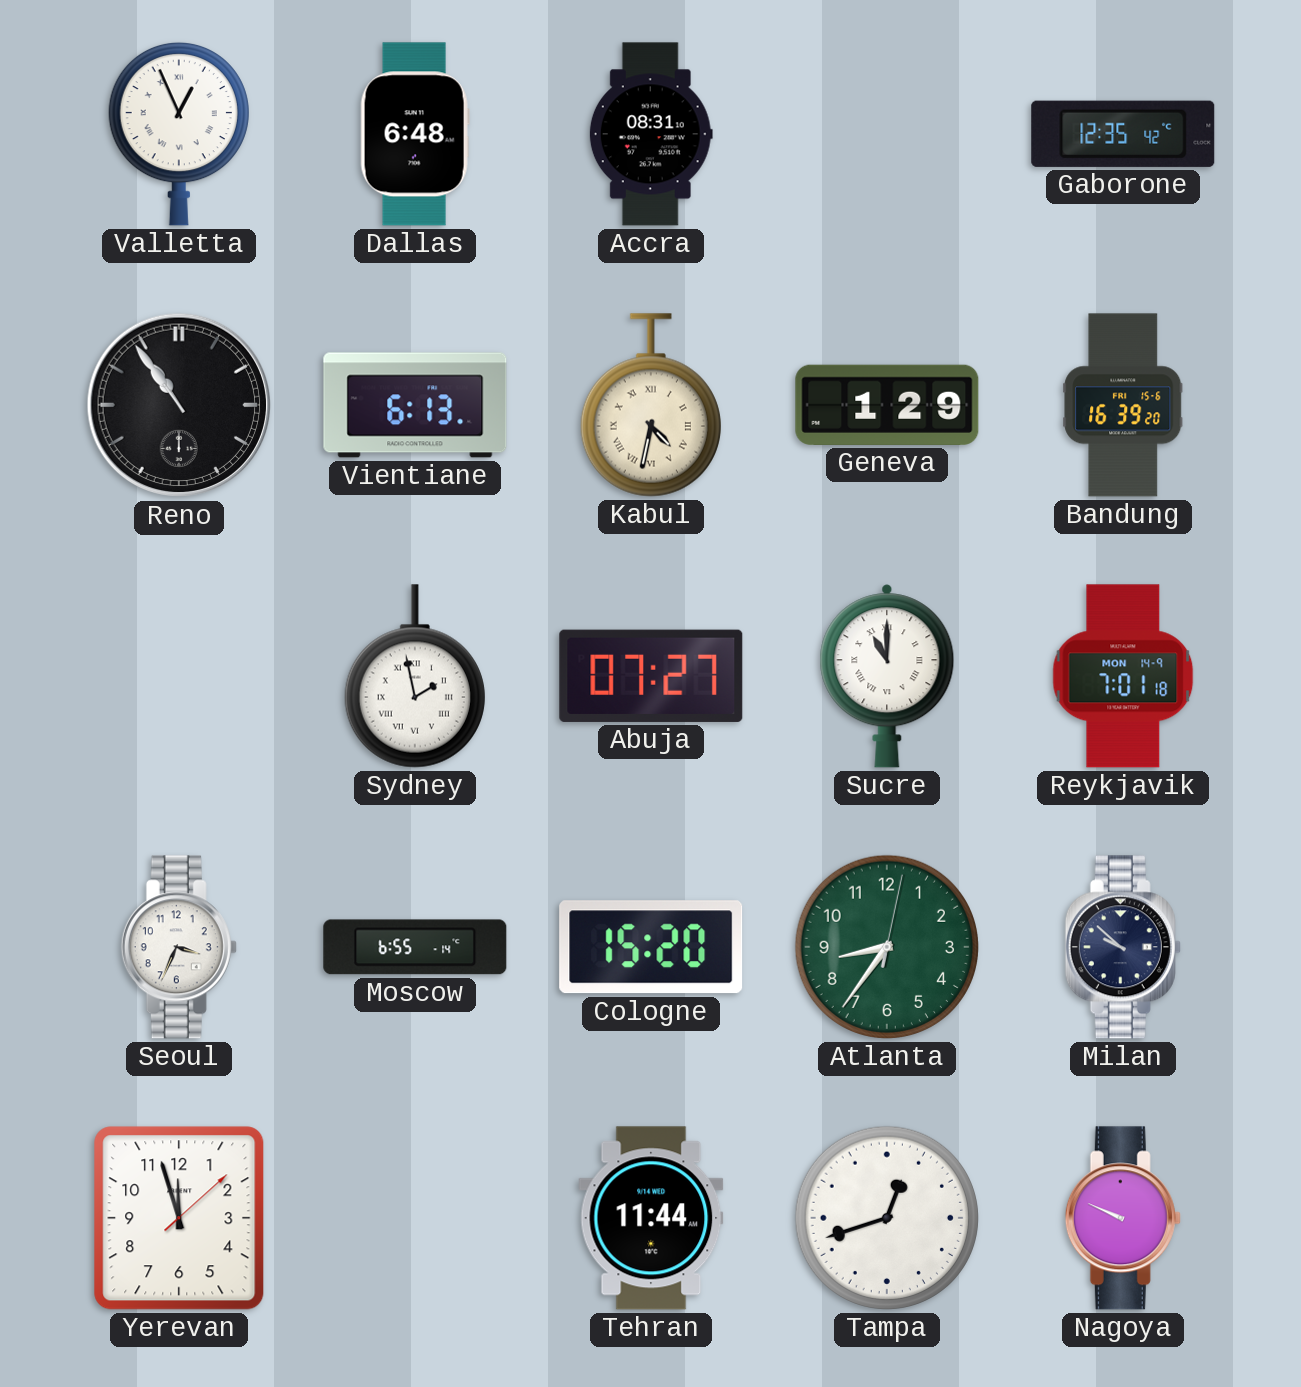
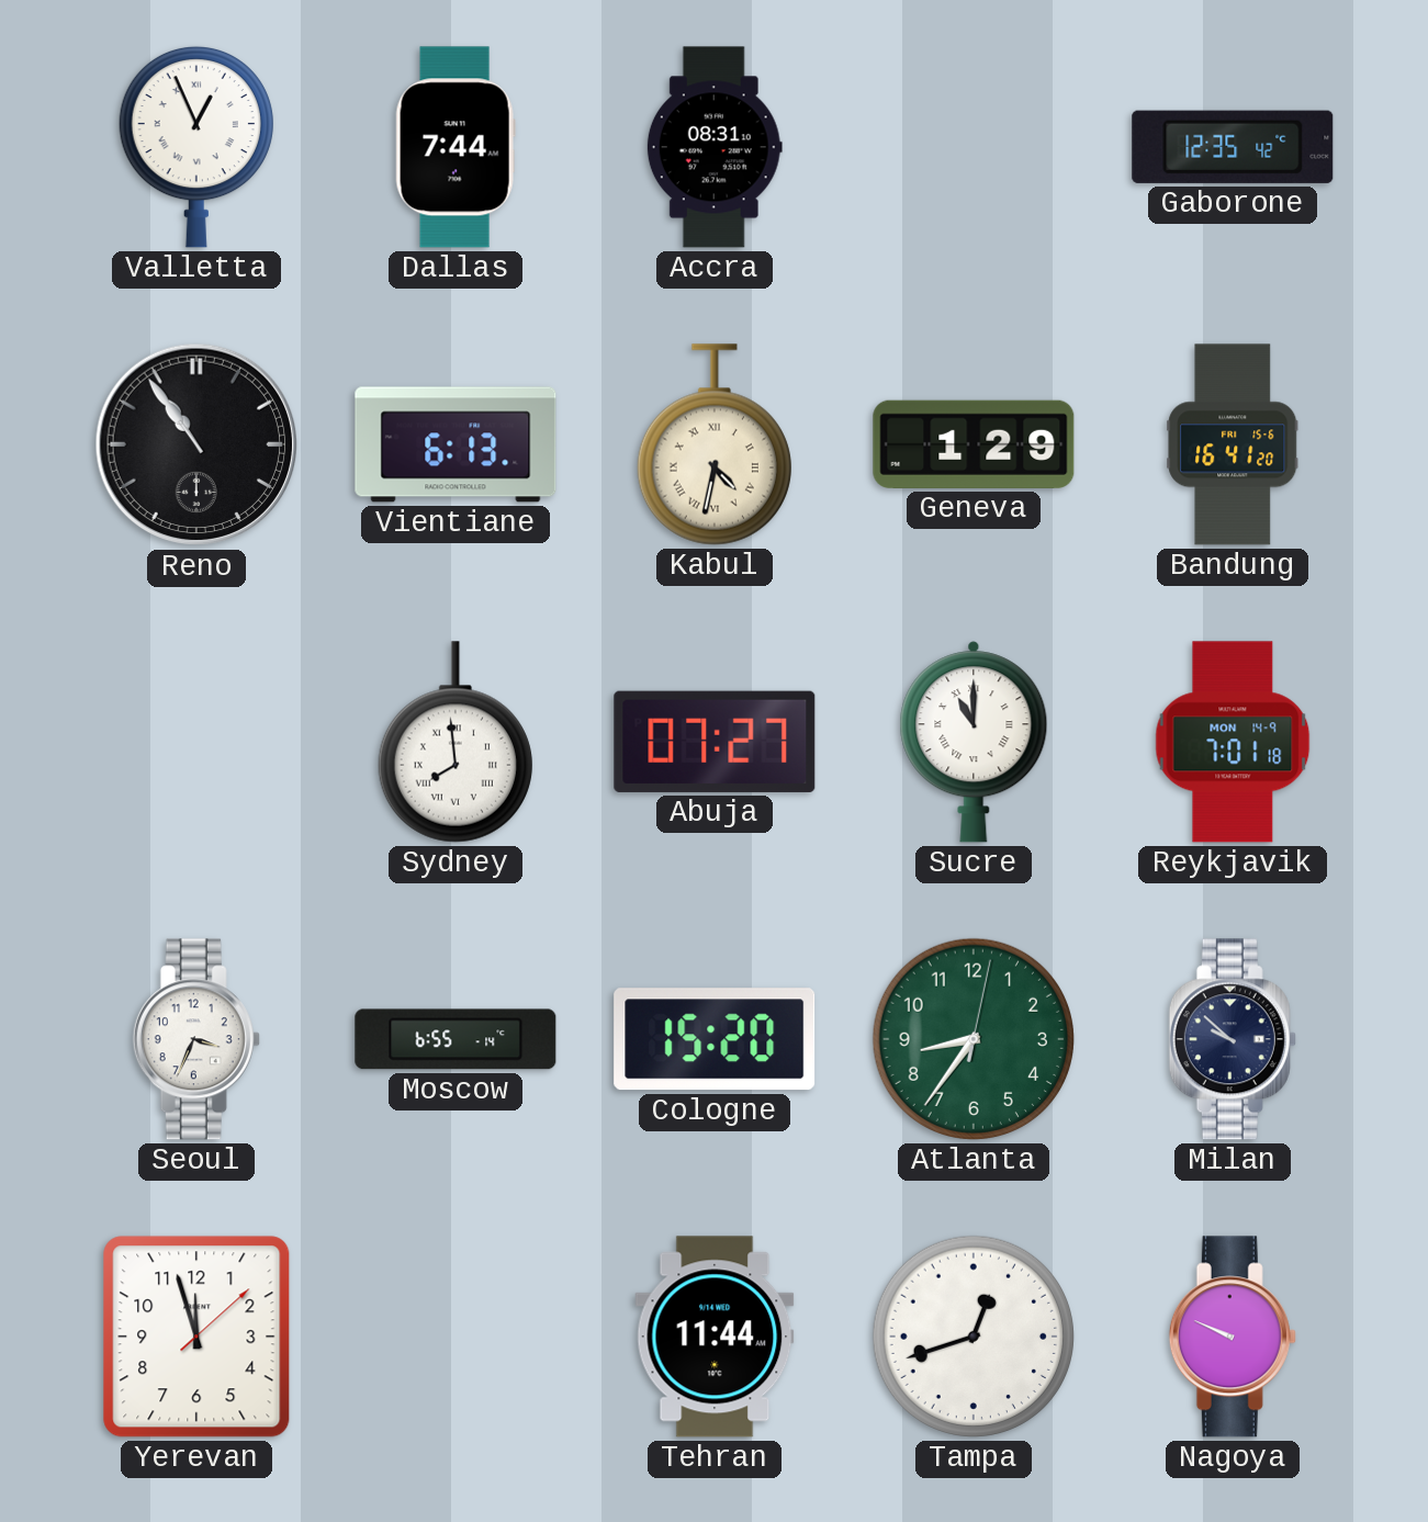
Dallas: 6:48 -> 7:44 (456, 147)
Bandung: 16:39 -> 16:41 (1233, 444)
Sydney: 1:58 -> 7:59 (456, 742)
